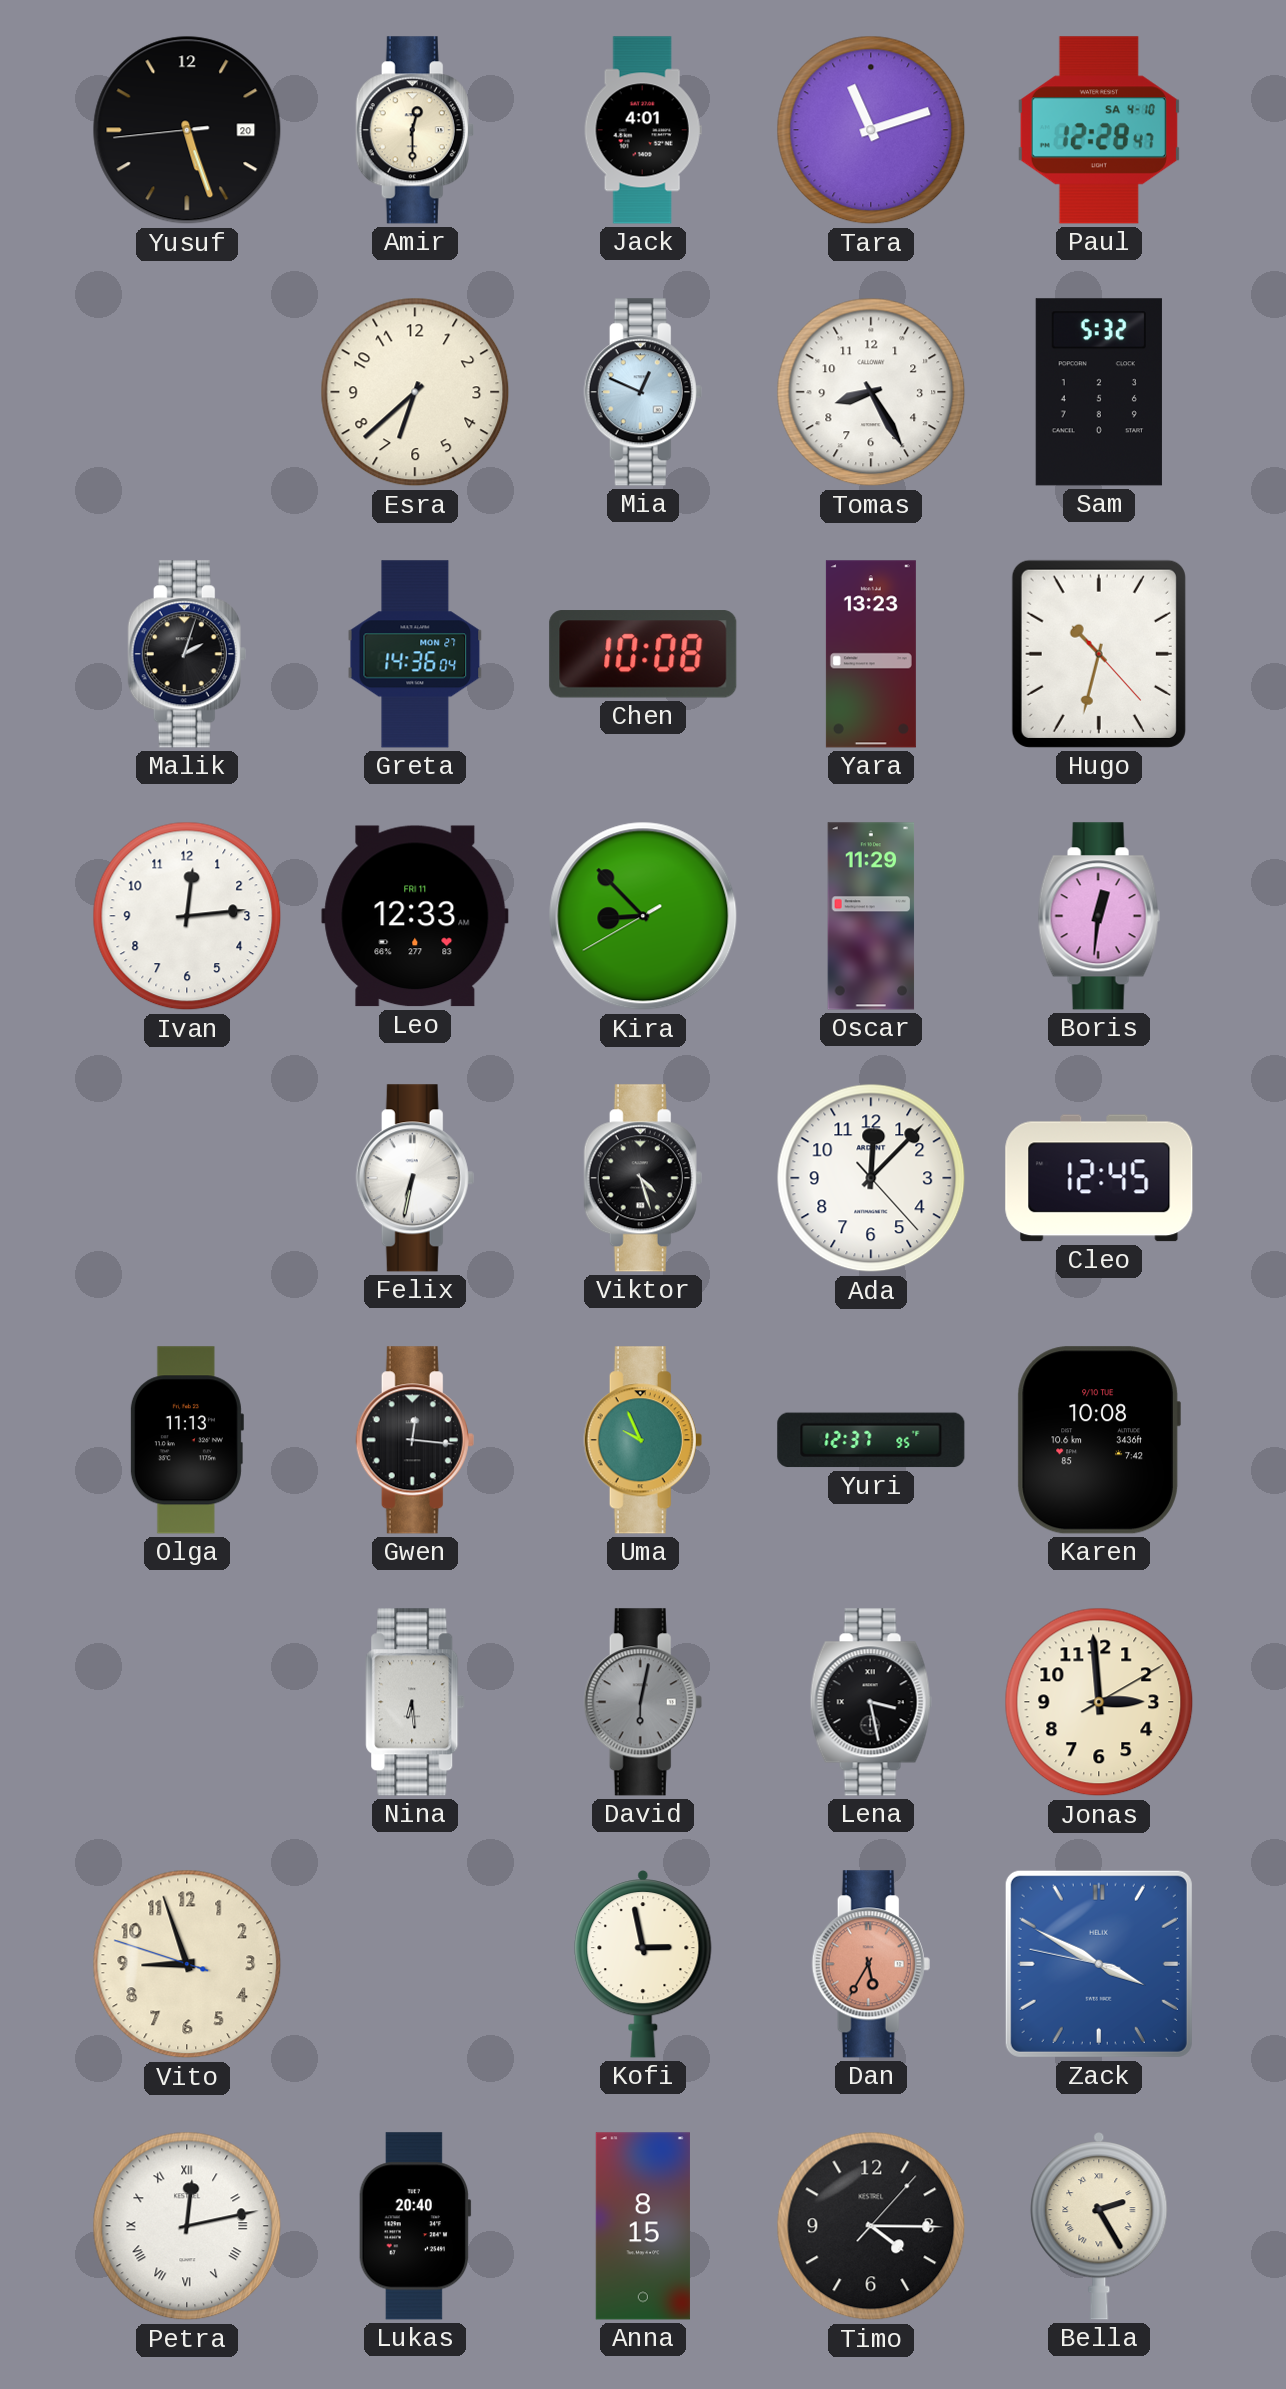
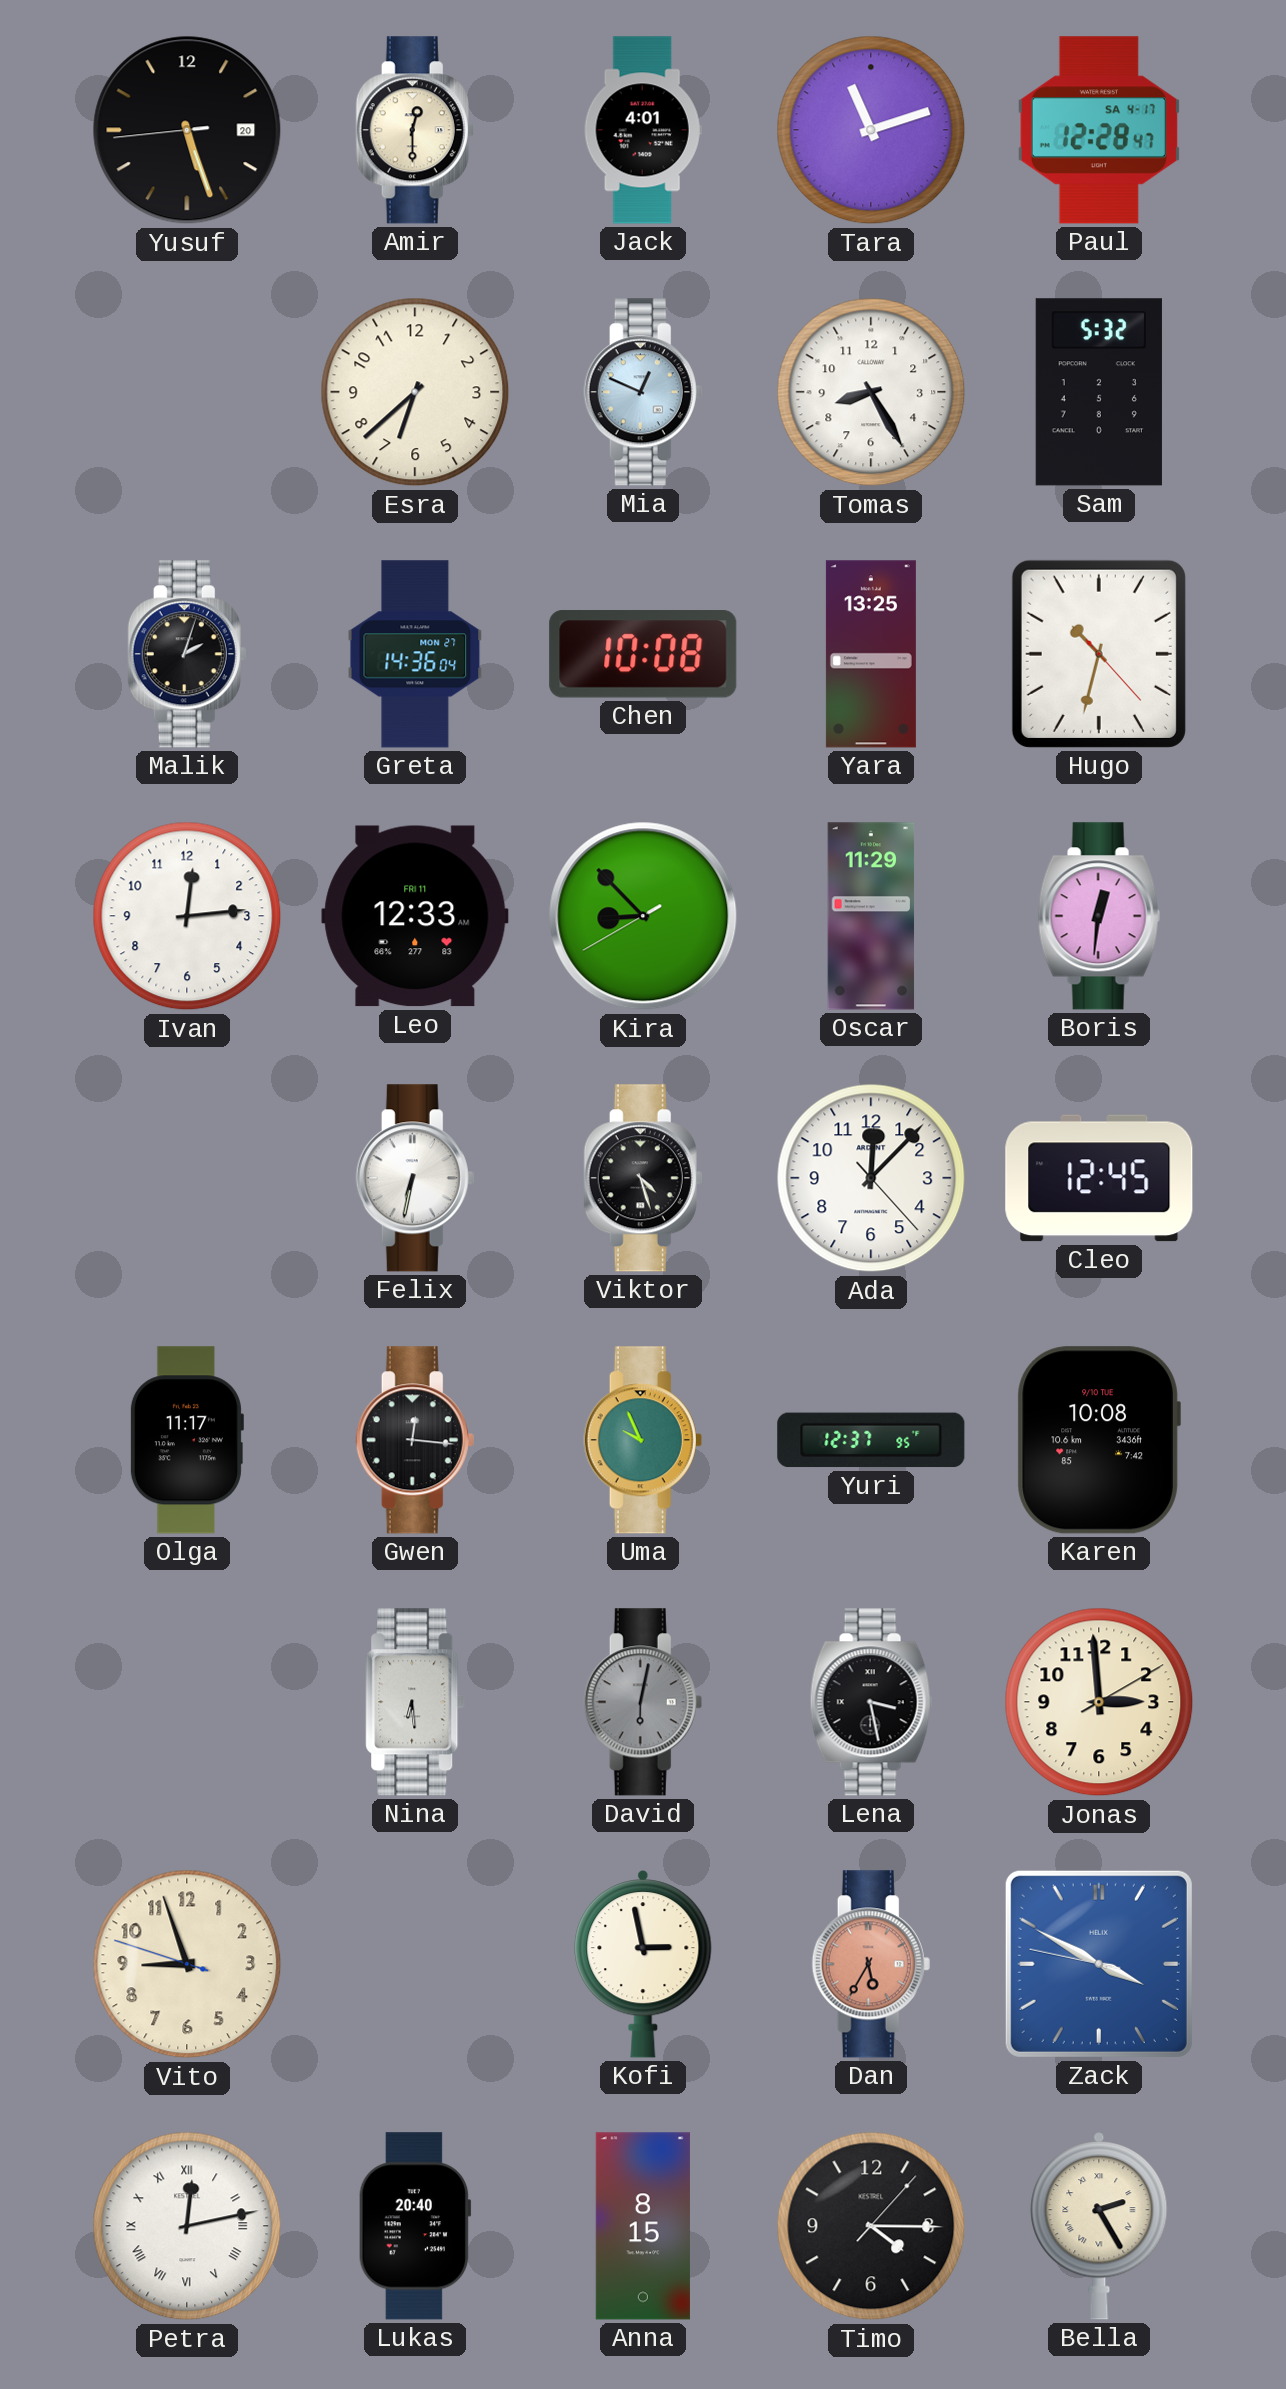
Paul date: SA 4-10 -> SA 4-17 (1099, 130)
Yara: 13:23 -> 13:25 (871, 654)
Olga: 11:13 -> 11:17 (186, 1440)
